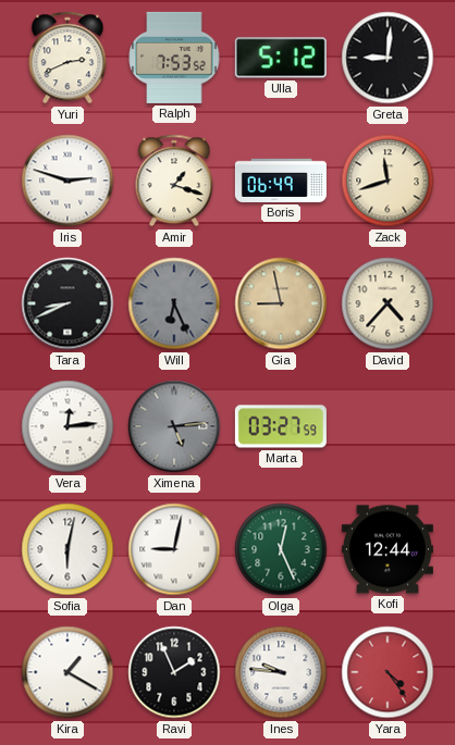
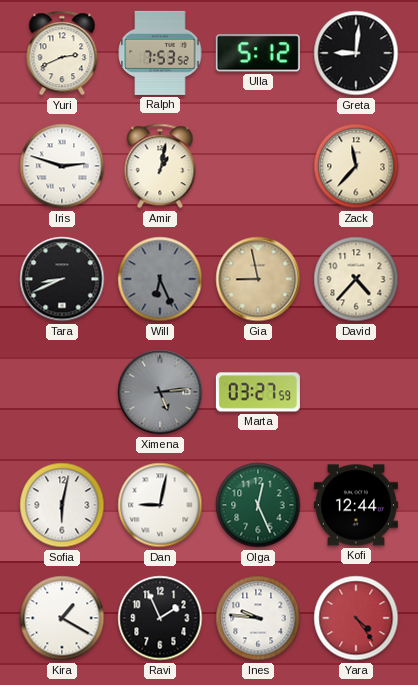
Amir: 1:18 -> 1:02 (160, 166)
Boris: 06:49 -> none (281, 181)
Zack: 11:42 -> 11:37 (356, 166)
Vera: 12:14 -> none (67, 426)
